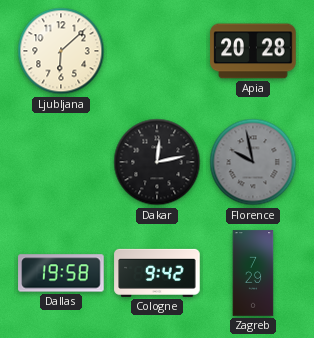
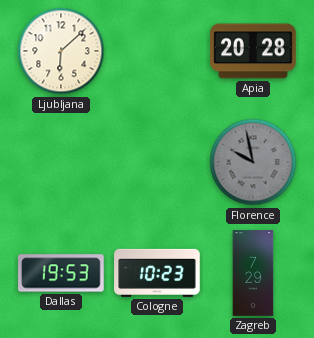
Dakar: 12:13 -> none (157, 162)
Dallas: 19:58 -> 19:53 (61, 273)
Cologne: 9:42 -> 10:23 (157, 273)
